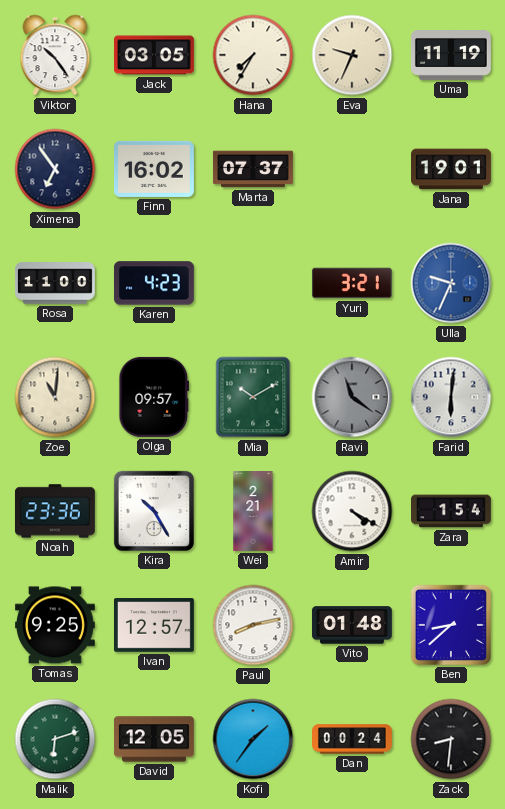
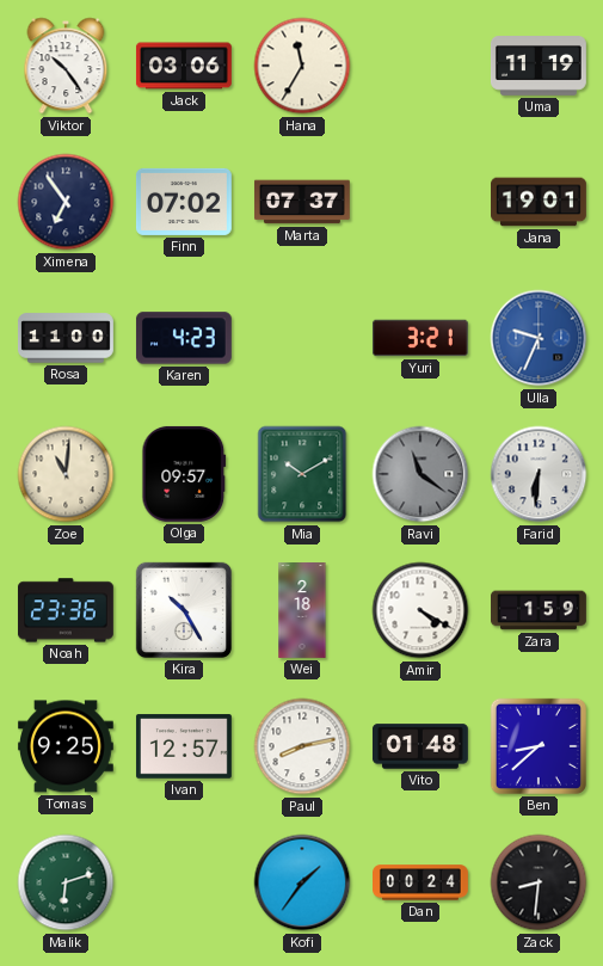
Jack: 03:05 -> 03:06 (184, 66)
Hana: 7:35 -> 11:35 (302, 66)
Eva: 9:34 -> none (352, 55)
Finn: 16:02 -> 07:02 (184, 202)
Farid: 6:01 -> 6:31 (539, 474)
Wei: 2:21 -> 2:18 (302, 611)
Zara: 1:54 -> 1:59 (540, 610)
David: 12:05 -> none (154, 739)
